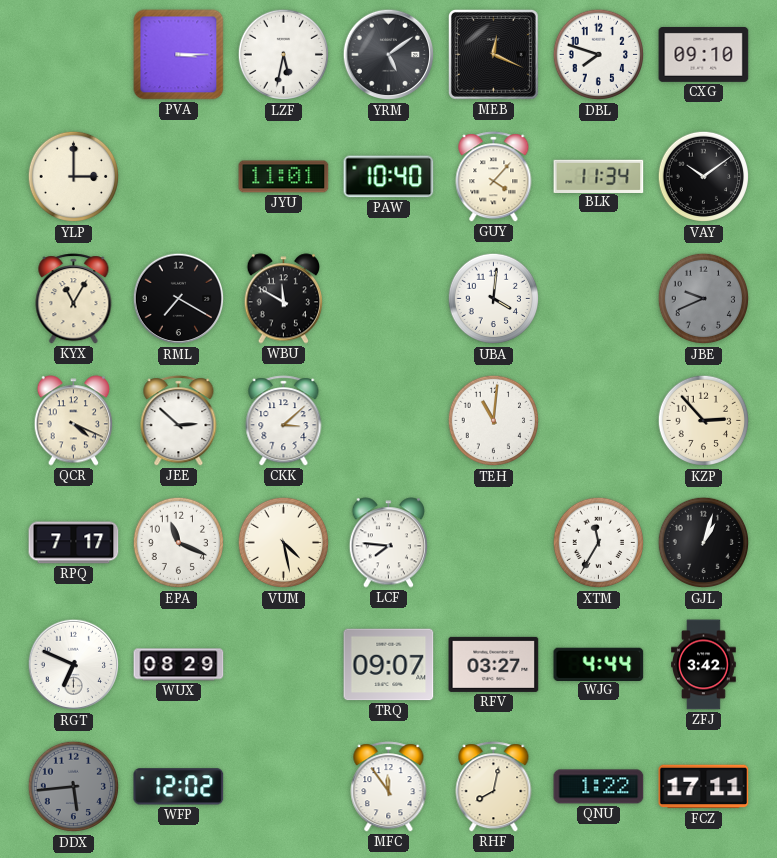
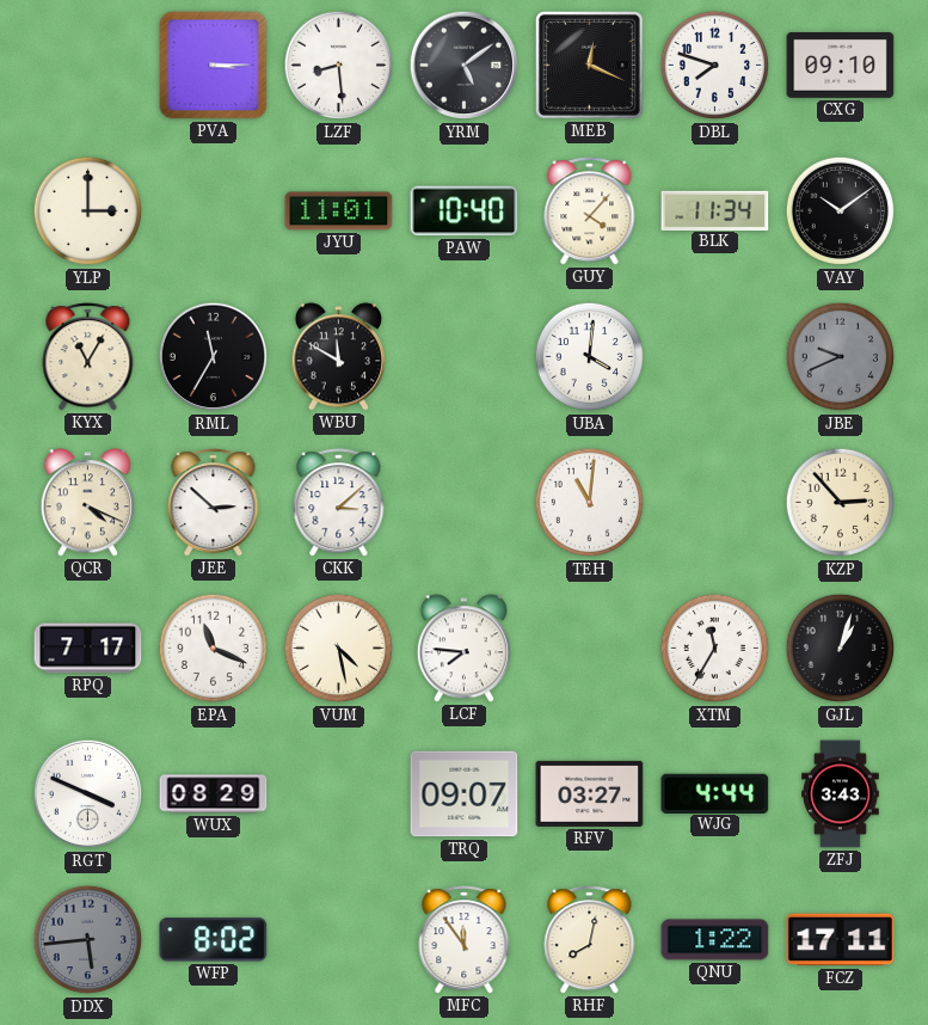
LZF: 5:32 -> 8:29 (339, 66)
RML: 7:20 -> 11:35 (214, 357)
RGT: 6:49 -> 3:49 (88, 794)
ZFJ: 3:42 -> 3:43 (841, 794)
WFP: 12:02 -> 8:02 (214, 940)
